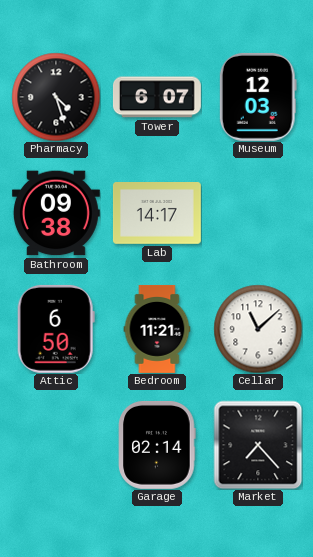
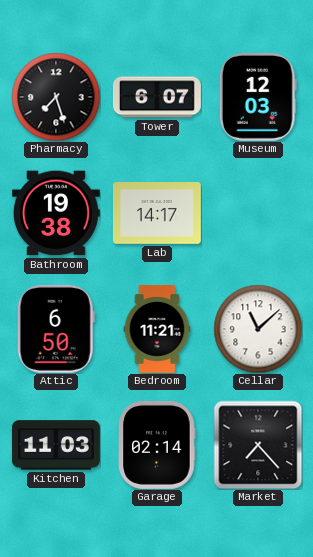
Pharmacy: 4:27 -> 7:27 (56, 97)
Bathroom: 09:38 -> 19:38 (56, 213)
Kitchen: none -> 11:03 (56, 445)
